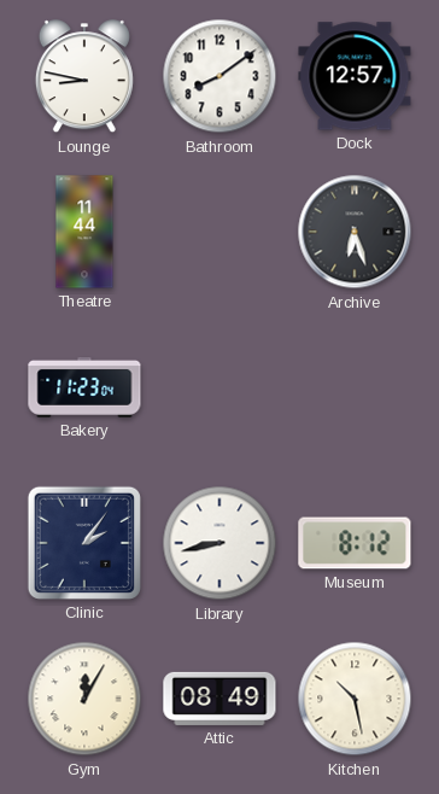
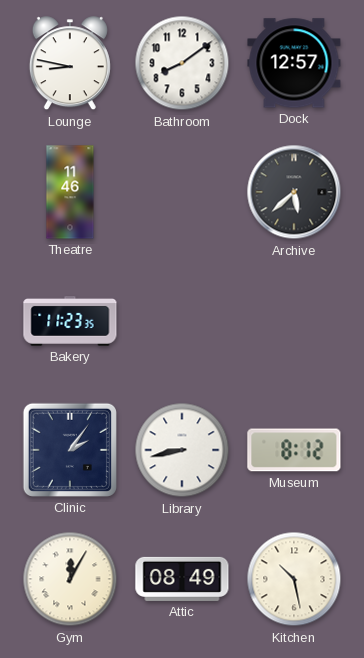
Theatre: 11:44 -> 11:46 (70, 192)
Archive: 6:27 -> 5:38 (294, 192)
Bakery: 11:23:04 -> 11:23:35 (70, 322)
